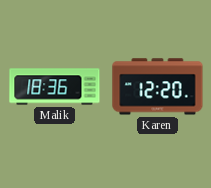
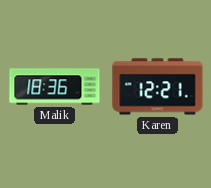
Karen: 12:20 -> 12:21 (158, 87)
